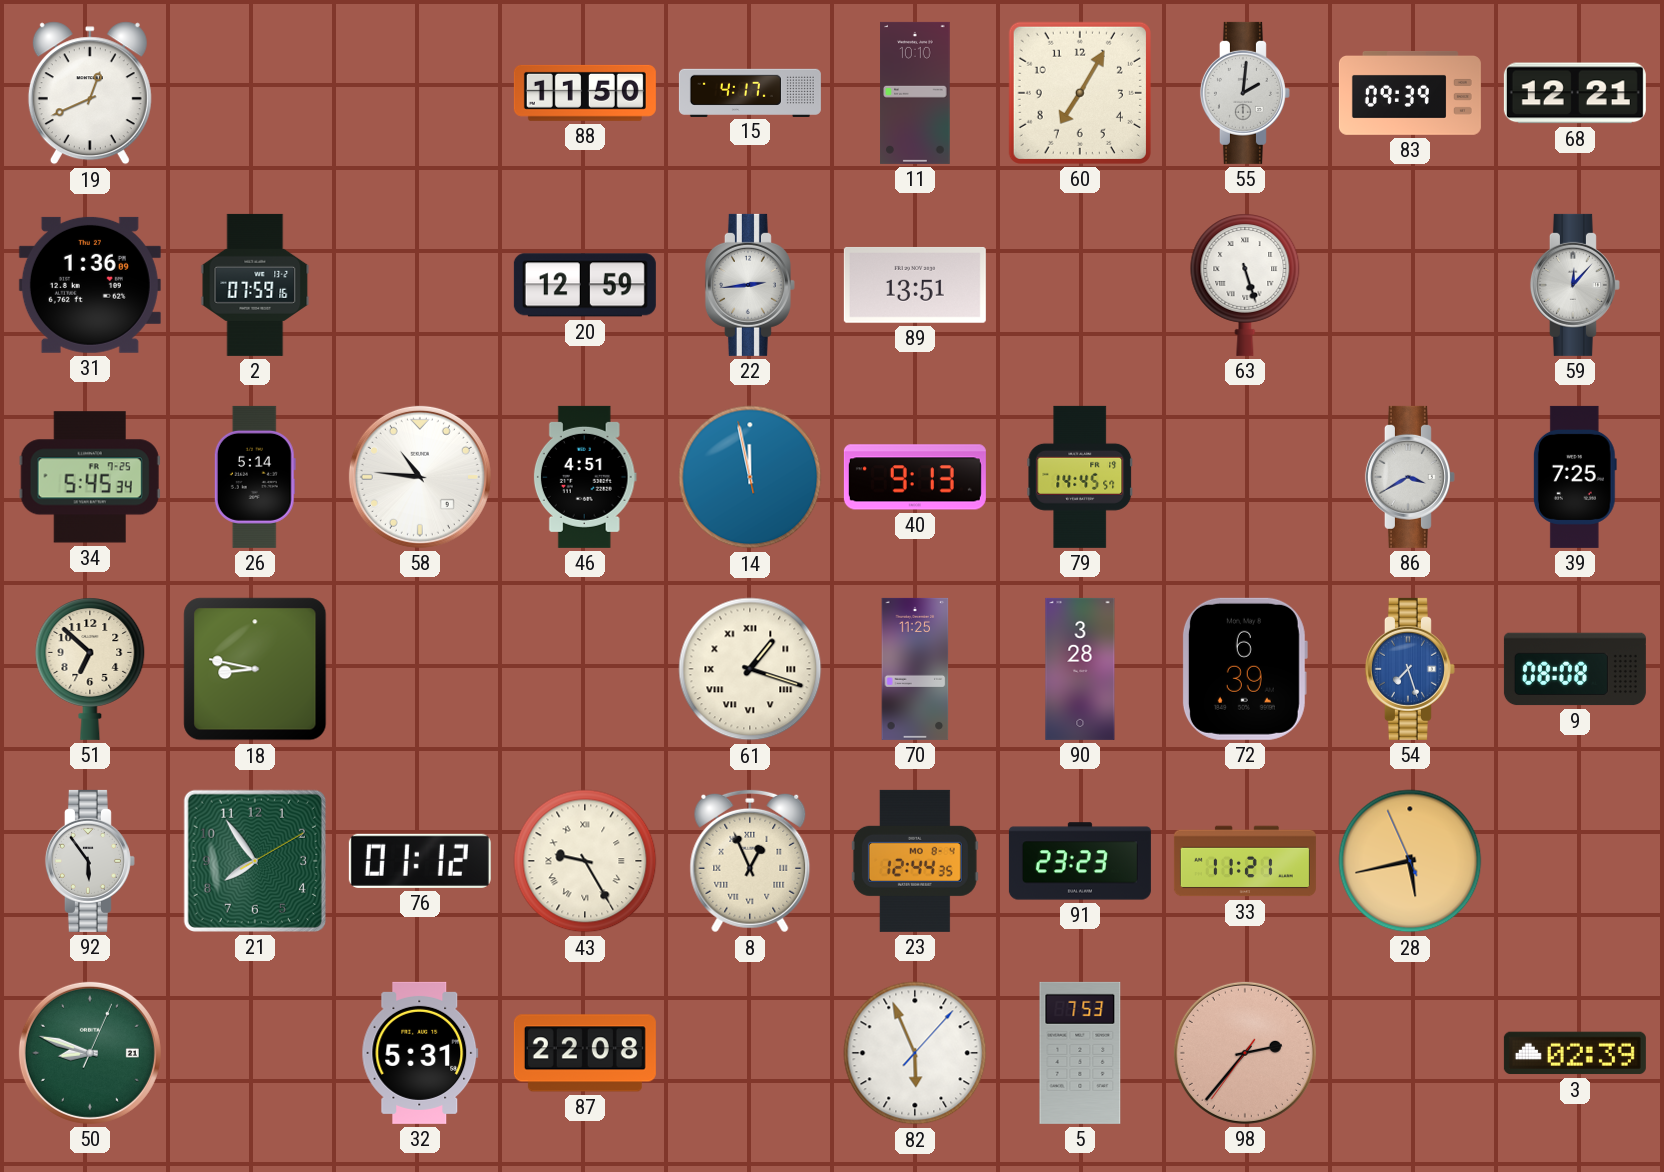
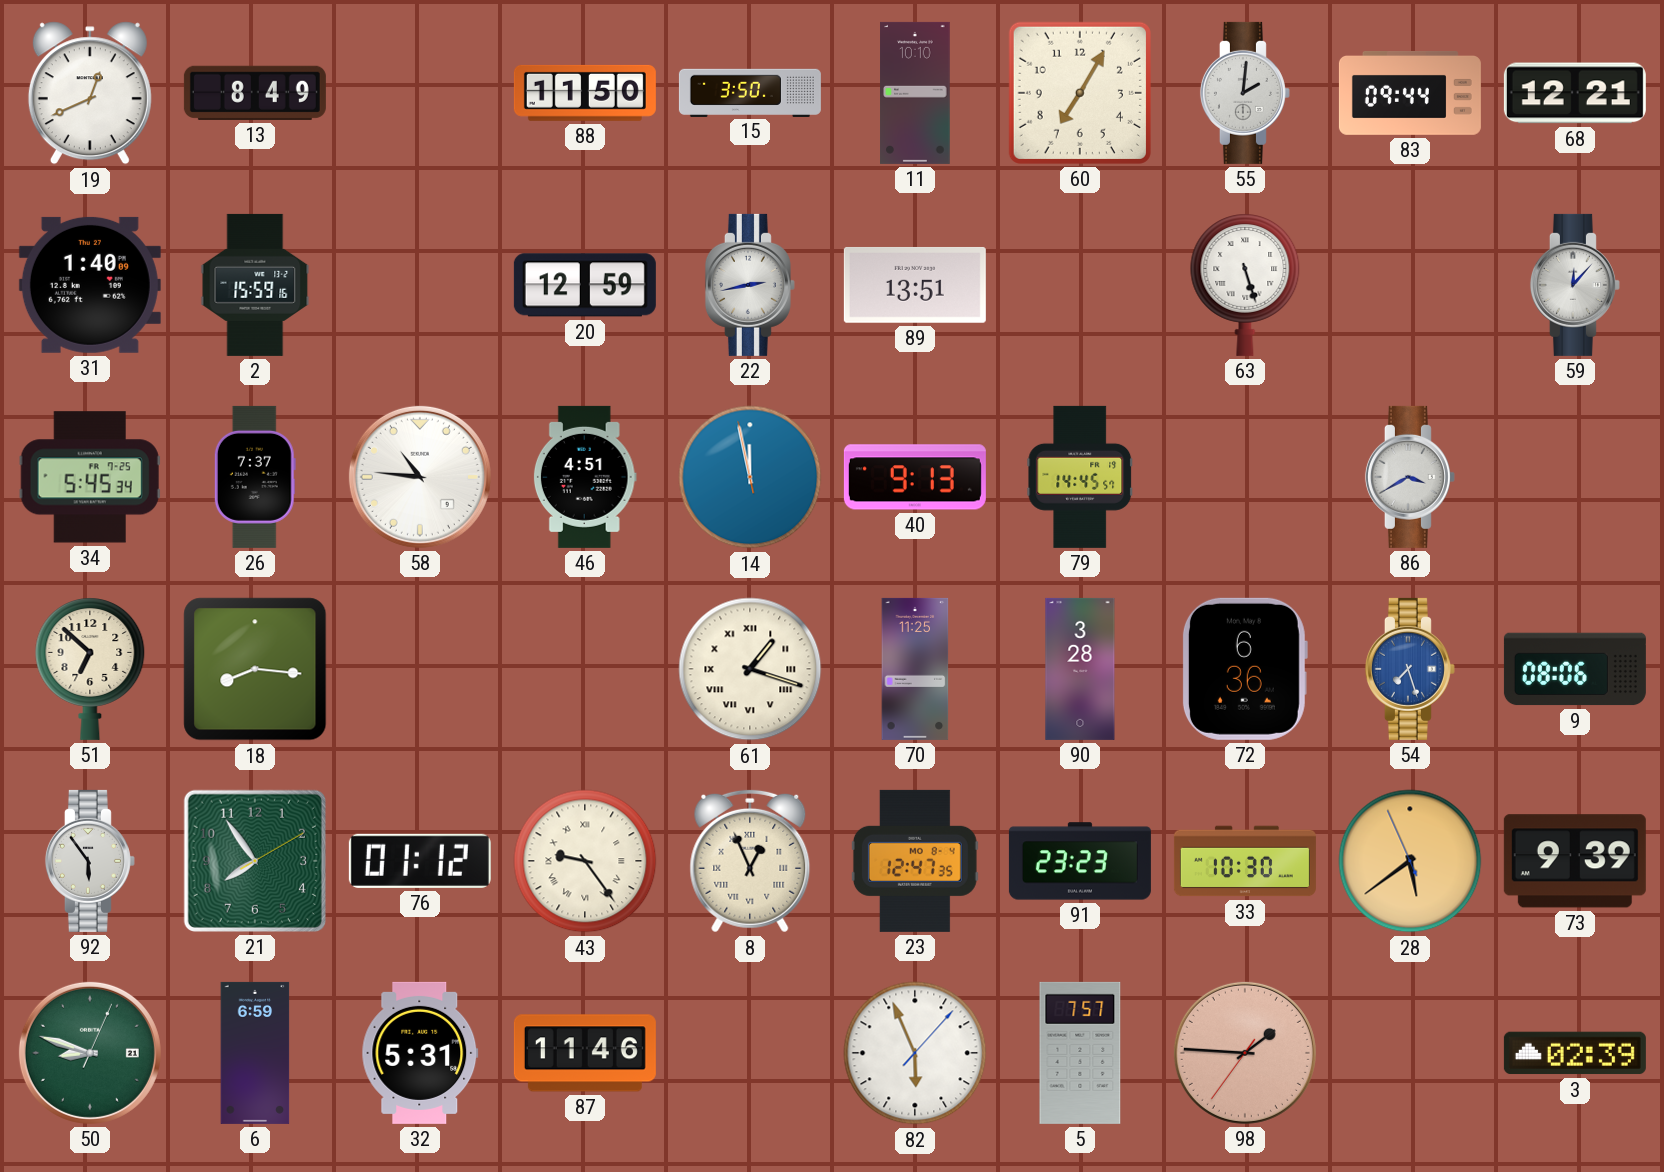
13: none -> 8:49 (255, 93)
15: 4:17 -> 3:50 (750, 92)
83: 09:39 -> 09:44 (1410, 93)
31: 1:36 -> 1:40 (90, 285)
2: 07:59 -> 15:59 (255, 285)
22: 2:44 -> 2:43 (750, 285)
26: 5:14 -> 7:37 (255, 477)
39: 7:25 -> none (1575, 477)
18: 8:47 -> 8:16 (255, 669)
72: 6:39 -> 6:36 (1244, 669)
9: 08:08 -> 08:06 (1575, 669)
43: 9:25 -> 9:24 (585, 861)
23: 12:44 -> 12:47 (915, 861)
33: 11:21 -> 10:30 (1245, 861)
28: 5:42 -> 5:38 (1410, 861)
73: none -> 9:39 (1575, 861)
6: none -> 6:59 (255, 1053)
87: 22:08 -> 11:46 (585, 1053)
5: 7:53 -> 7:57 (1080, 1053)
98: 2:36 -> 1:45 (1245, 1053)
